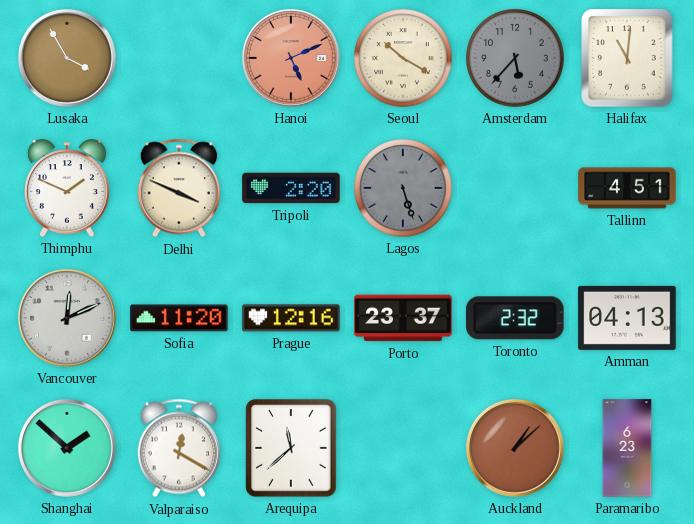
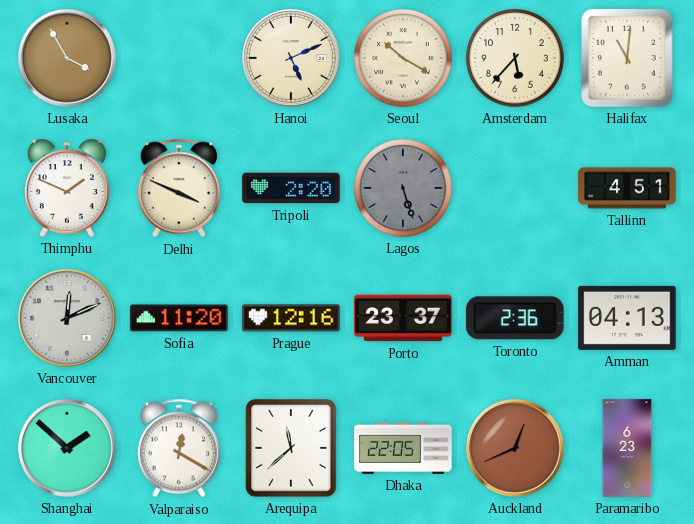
Hanoi dial: salmon -> cream (291, 58)
Amsterdam dial: grey -> cream (515, 58)
Toronto: 2:32 -> 2:36 (515, 318)
Dhaka: none -> 22:05 (403, 448)
Auckland: 1:08 -> 12:41 (515, 448)
